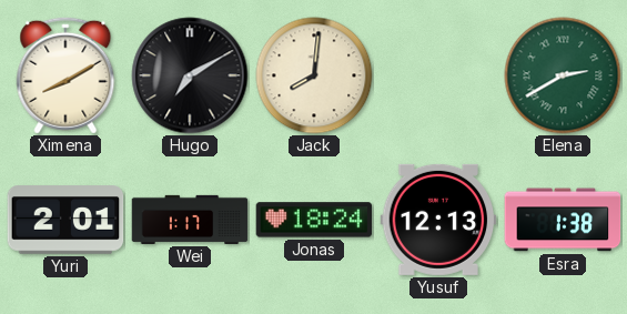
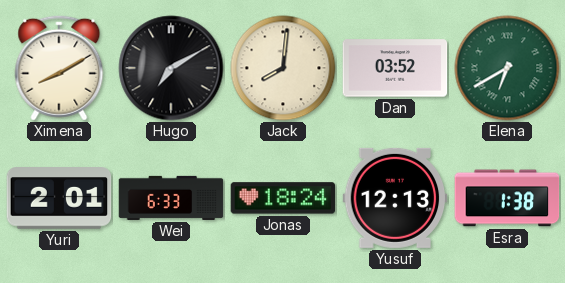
Dan: none -> 03:52 (395, 68)
Elena: 2:40 -> 6:40 (507, 68)
Wei: 1:17 -> 6:33 (171, 198)
